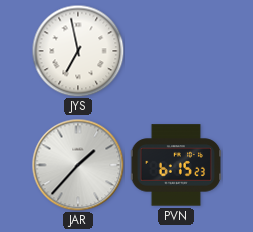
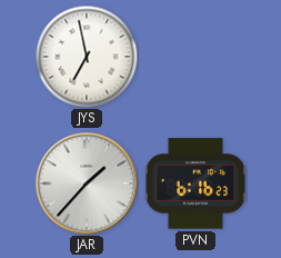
PVN: 6:15 -> 6:16 (195, 183)
